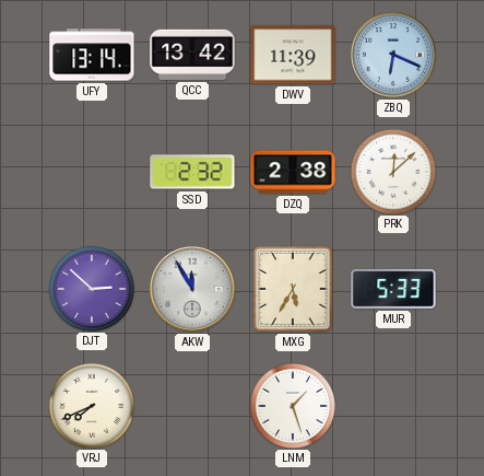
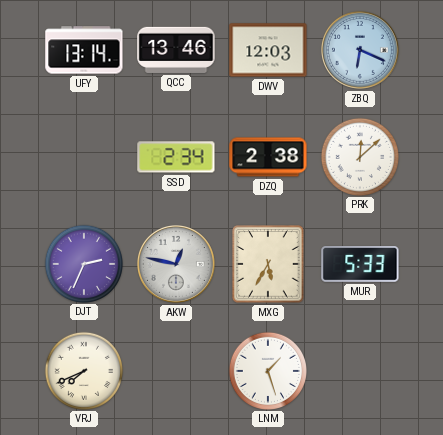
QCC: 13:42 -> 13:46 (176, 50)
DWV: 11:39 -> 12:03 (268, 50)
SSD: 2:32 -> 2:34 (176, 157)
DJT: 2:52 -> 2:34 (83, 263)
AKW: 11:55 -> 12:47 (176, 264)
